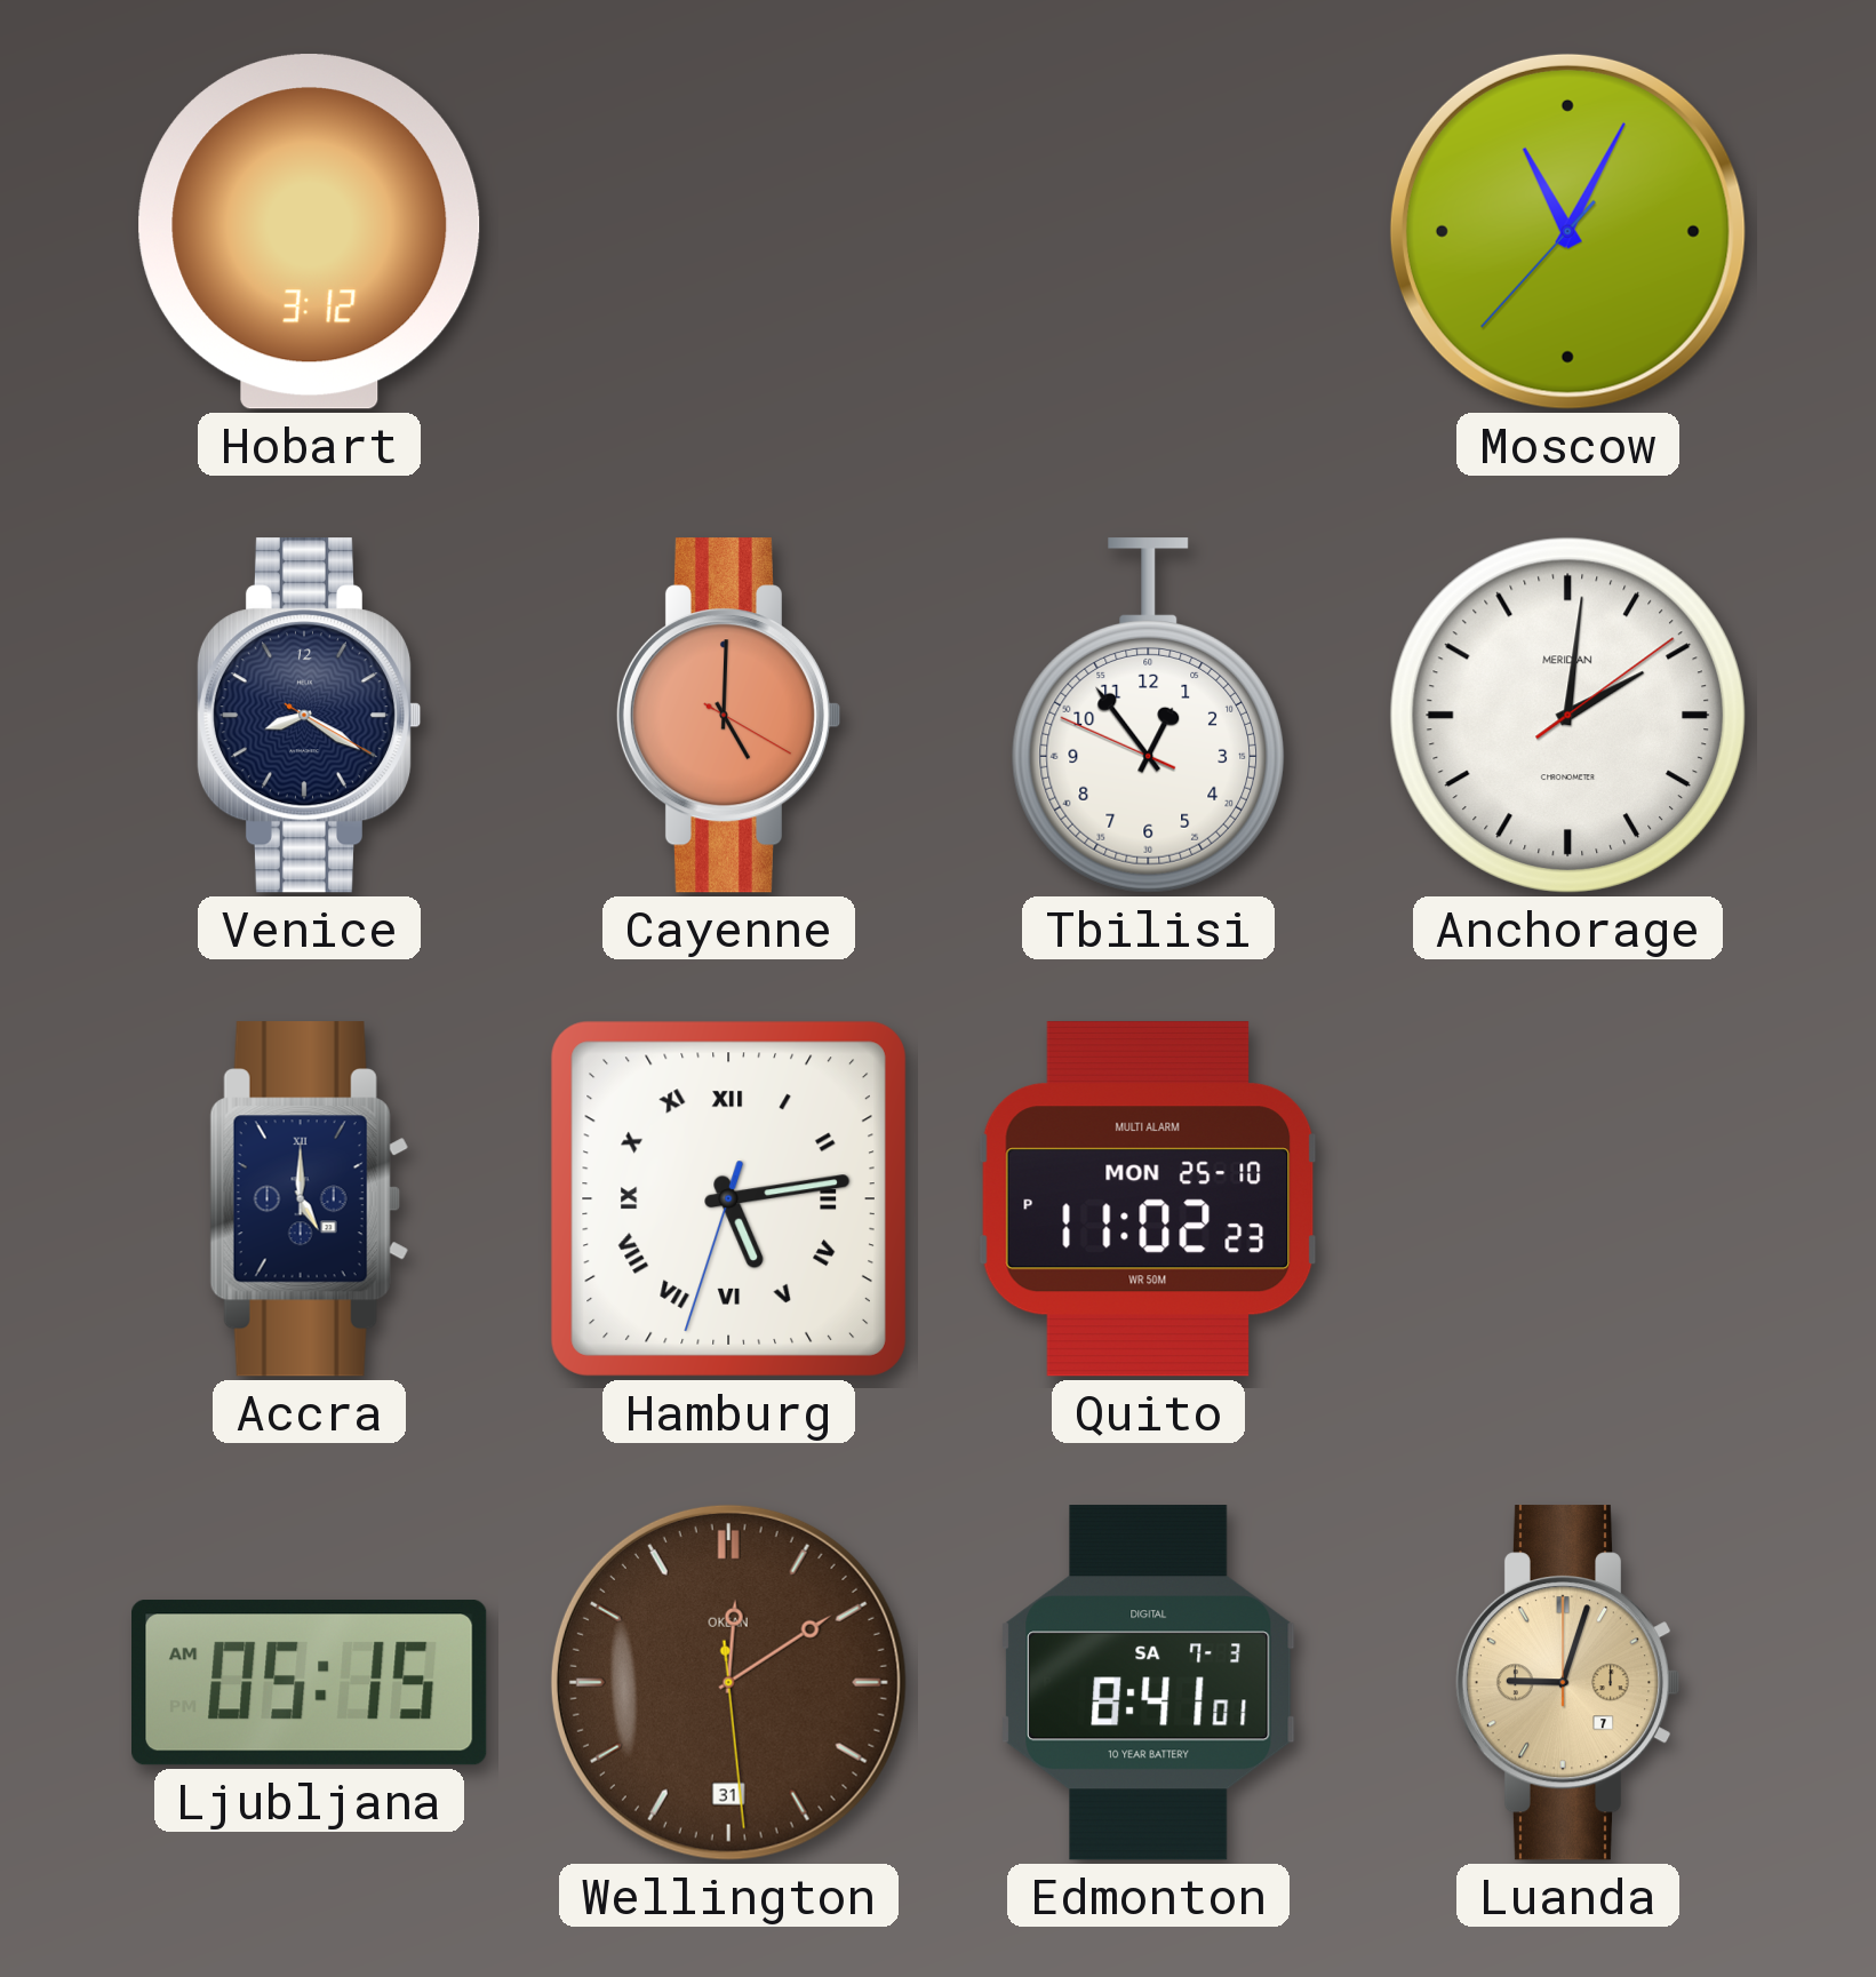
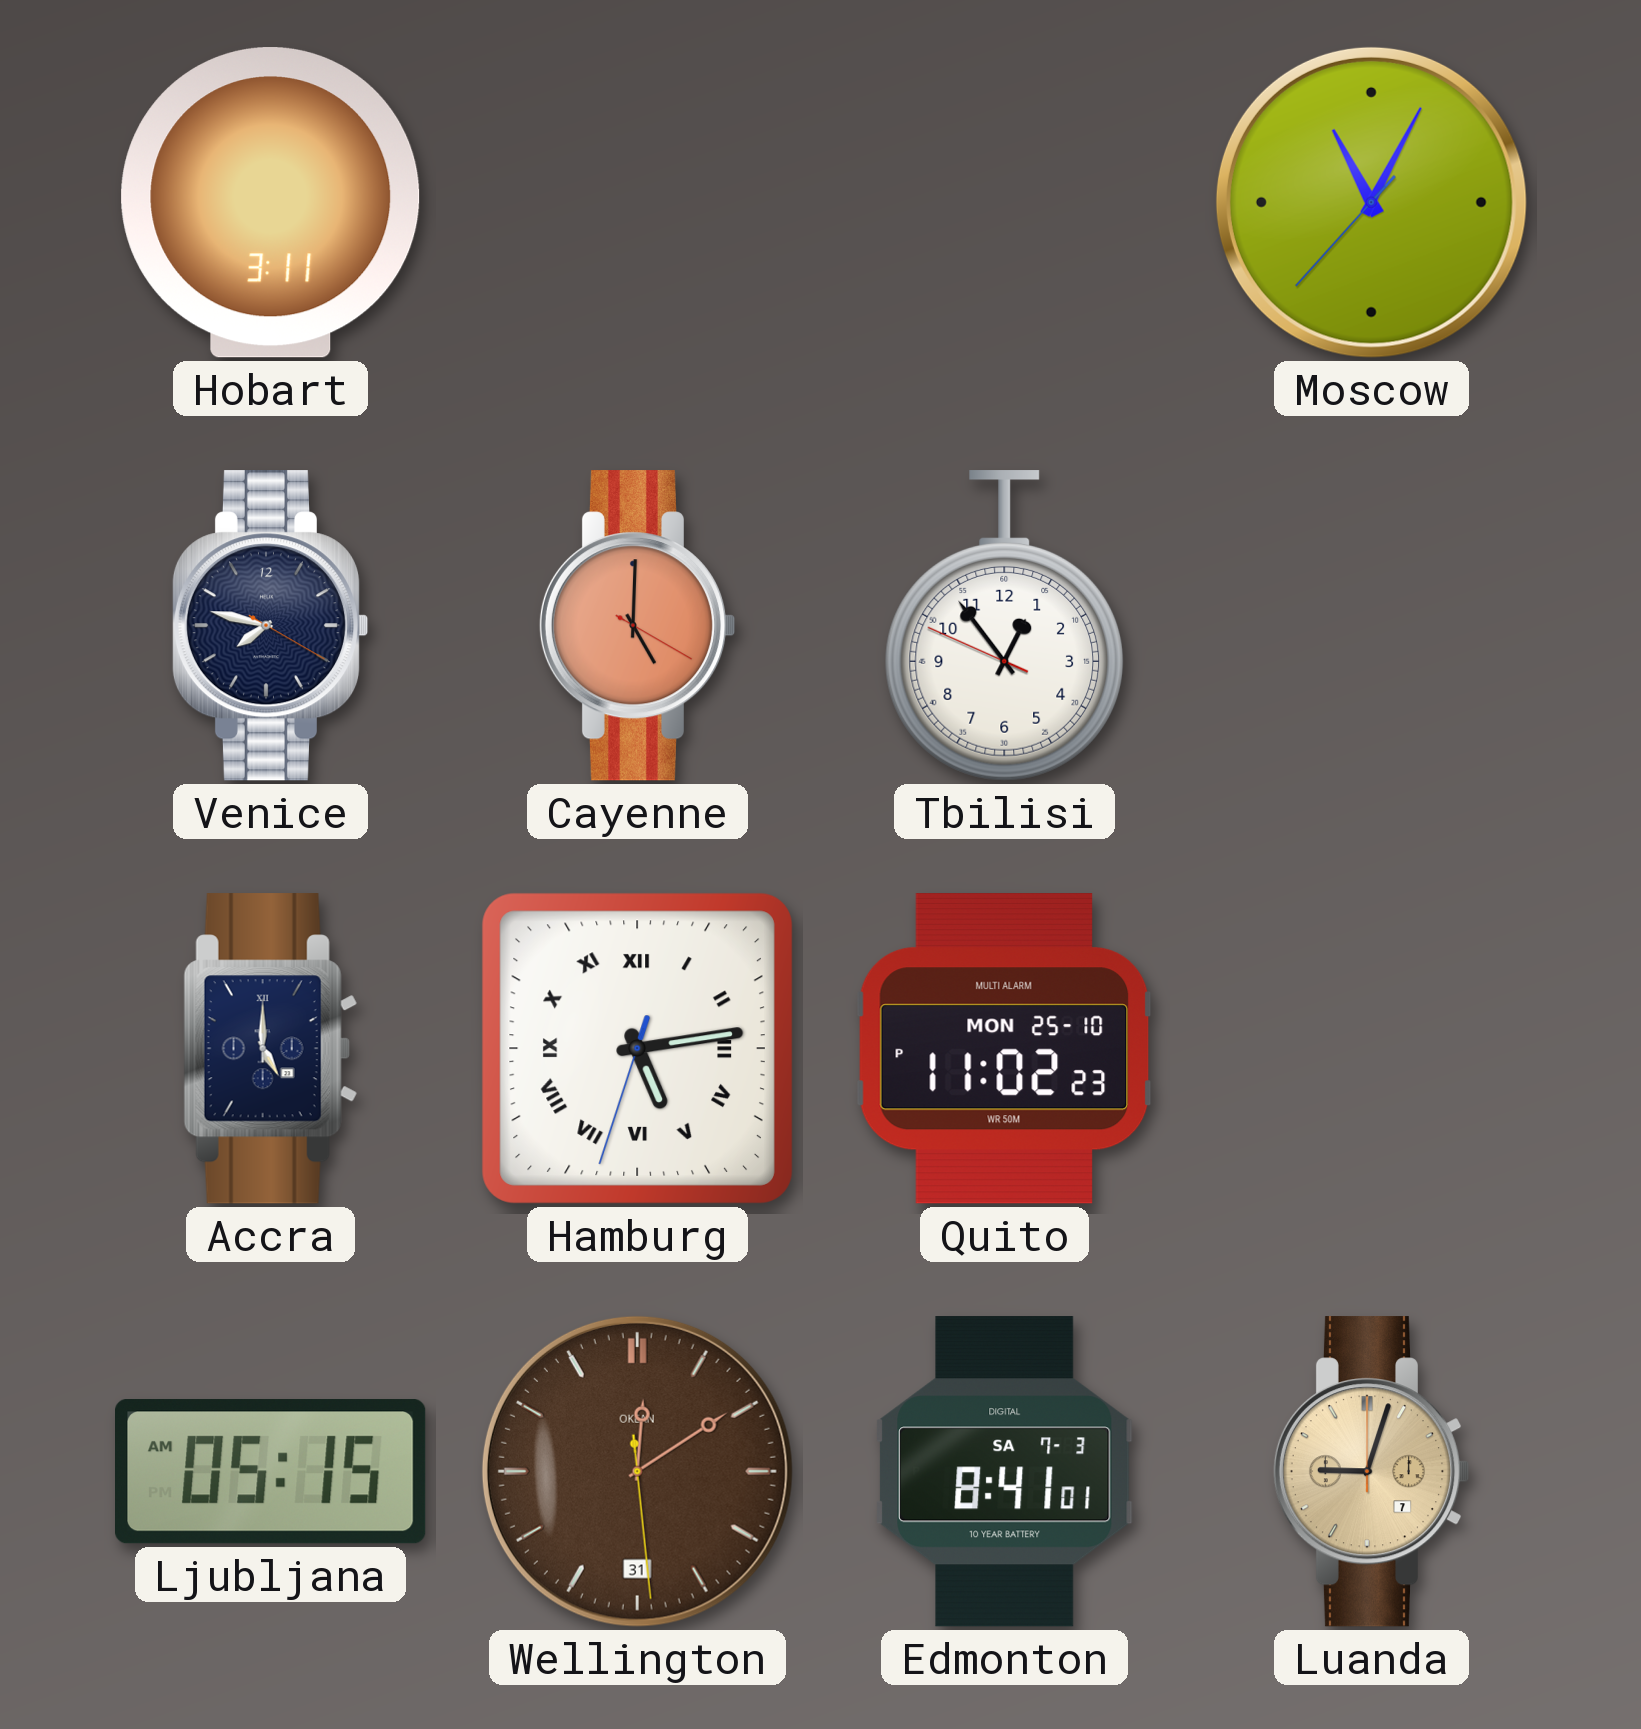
Hobart: 3:12 -> 3:11 (271, 203)
Venice: 8:20 -> 7:47 (270, 626)
Anchorage: 2:01 -> none (1567, 715)
